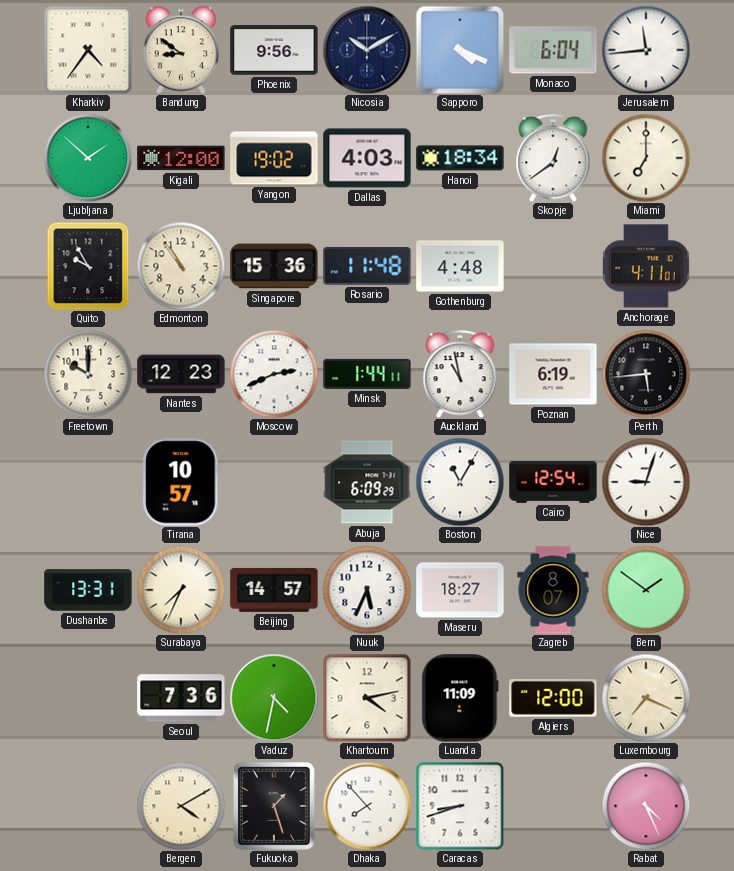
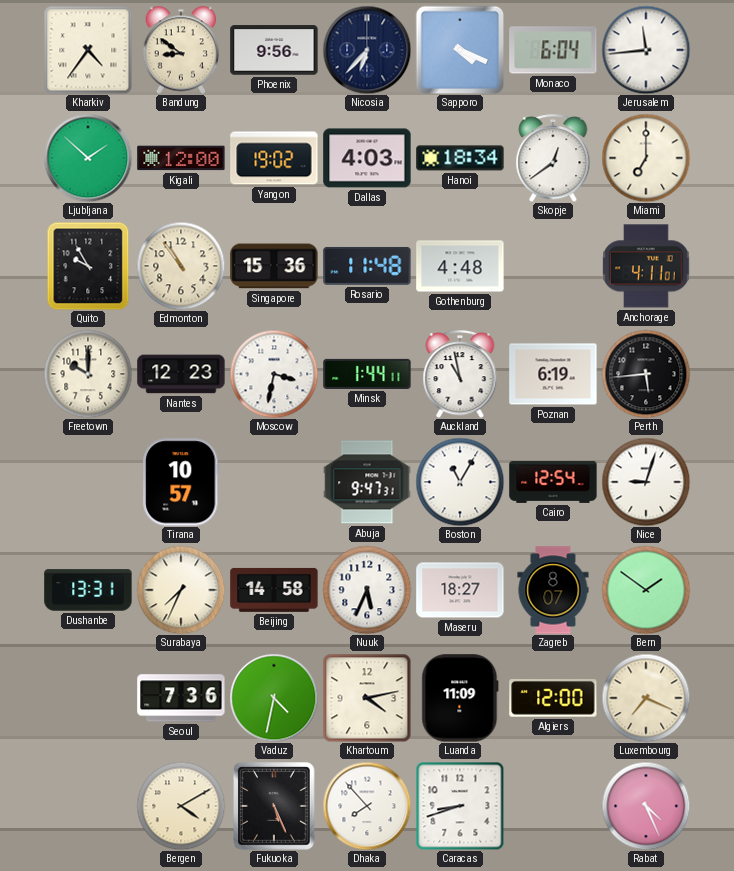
Nicosia: 10:10 -> 6:37 (367, 50)
Moscow: 2:41 -> 3:32 (274, 374)
Abuja: 6:09 -> 9:47 (367, 482)
Beijing: 14:57 -> 14:58 (274, 590)
Fukuoka: 1:27 -> 5:26 (275, 807)
